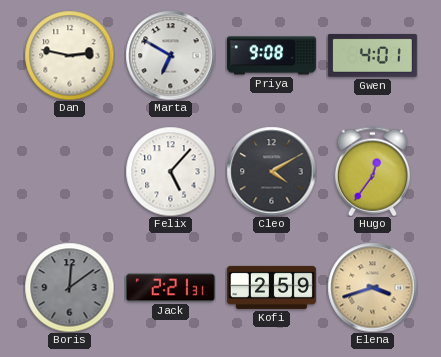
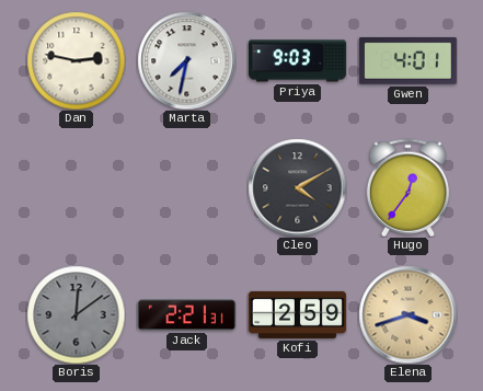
Marta: 6:50 -> 7:32 (186, 60)
Priya: 9:08 -> 9:03 (297, 61)
Felix: 5:07 -> none (170, 171)
